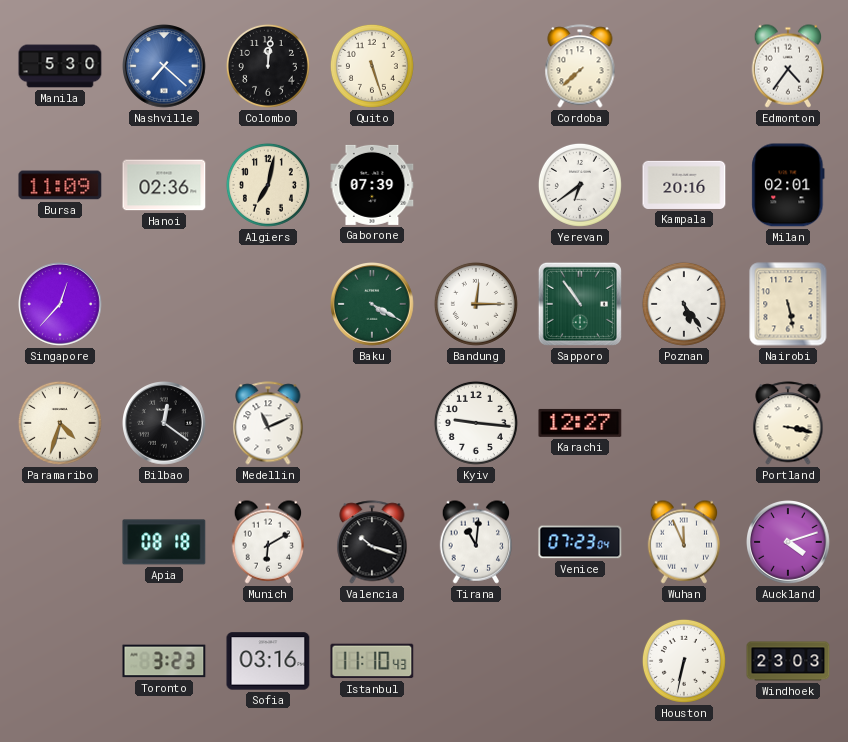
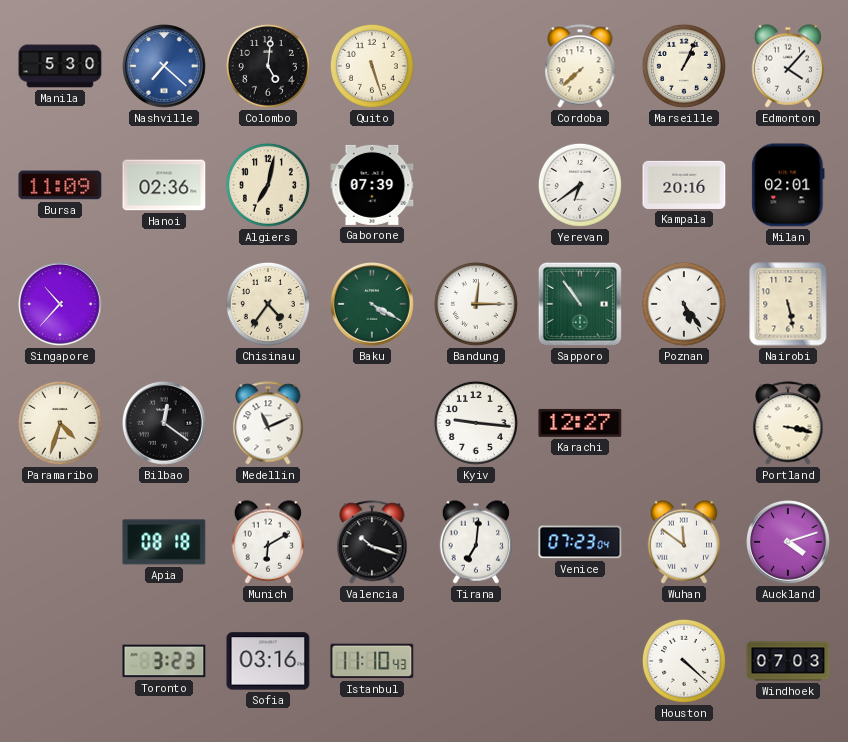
Colombo: 12:01 -> 5:01 (268, 66)
Marseille: none -> 1:04 (684, 66)
Edmonton: 4:36 -> 4:07 (788, 66)
Singapore: 12:37 -> 10:37 (61, 305)
Chisinau: none -> 4:36 (268, 304)
Tirana: 11:01 -> 7:01 (476, 542)
Wuhan: 11:56 -> 11:51 (684, 542)
Houston: 6:32 -> 4:22 (684, 661)
Windhoek: 23:03 -> 07:03 (788, 661)
